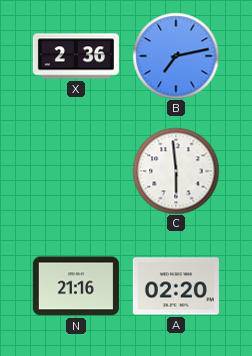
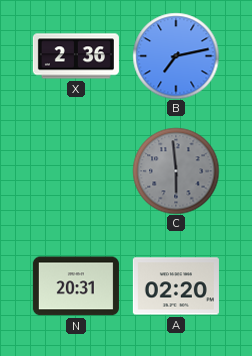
C dial: white -> grey (176, 171)
N: 21:16 -> 20:31 (76, 286)
